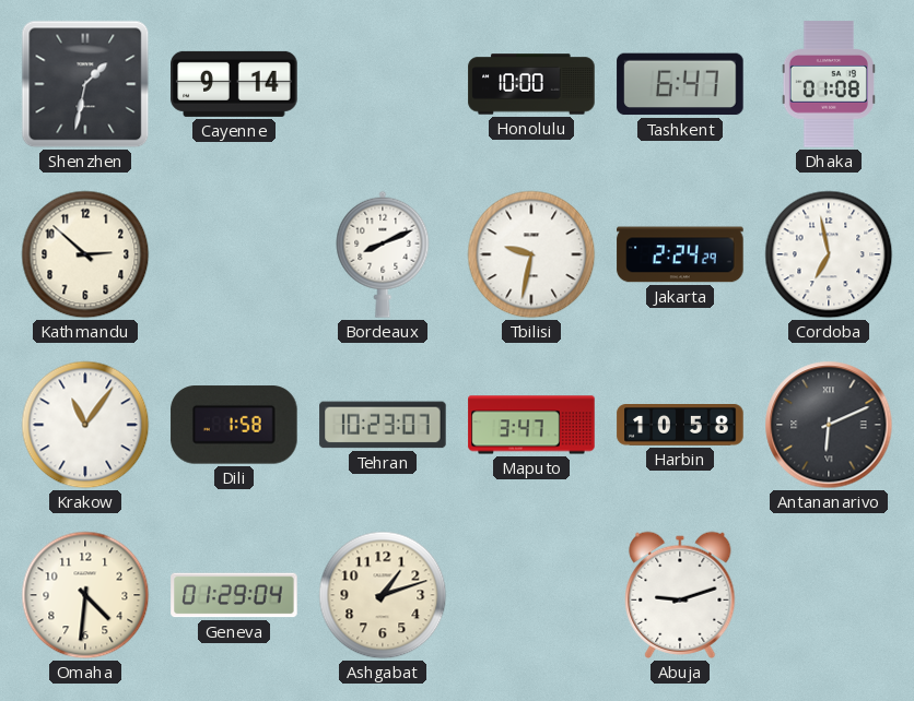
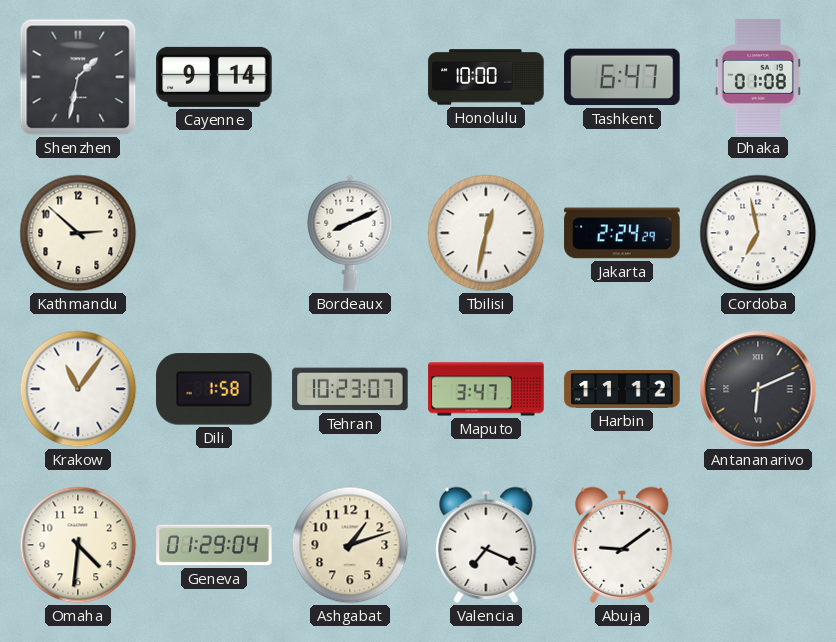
Tbilisi: 9:32 -> 12:32 (486, 233)
Harbin: 10:58 -> 11:12 (622, 390)
Valencia: none -> 7:19 (486, 545)
Abuja: 9:12 -> 9:09 (622, 545)
